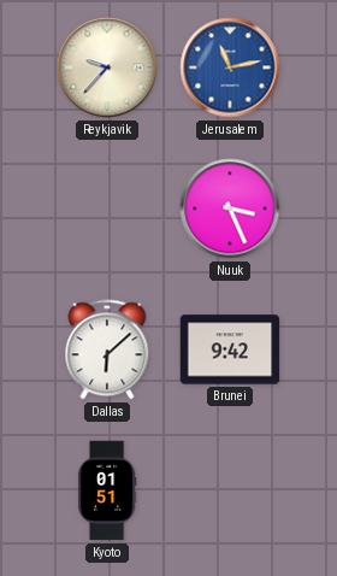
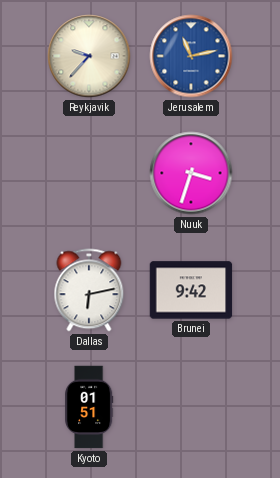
Nuuk: 3:26 -> 3:33 (191, 173)
Dallas: 6:08 -> 6:13 (89, 290)
